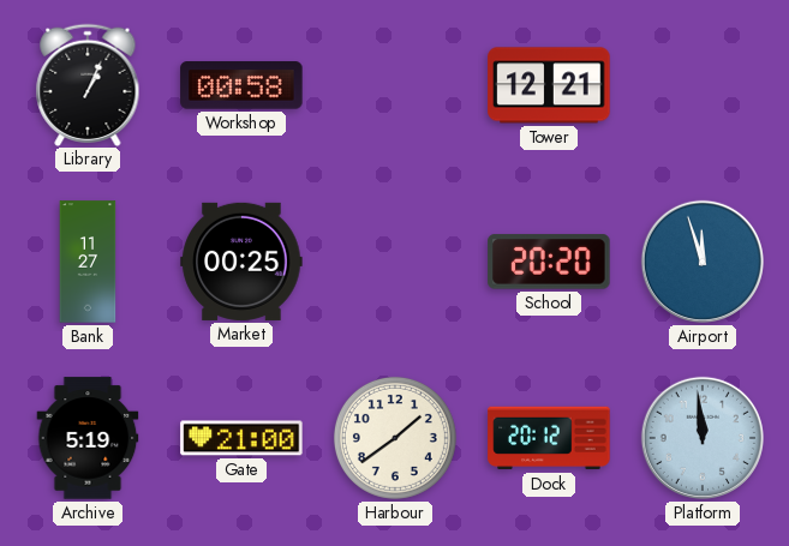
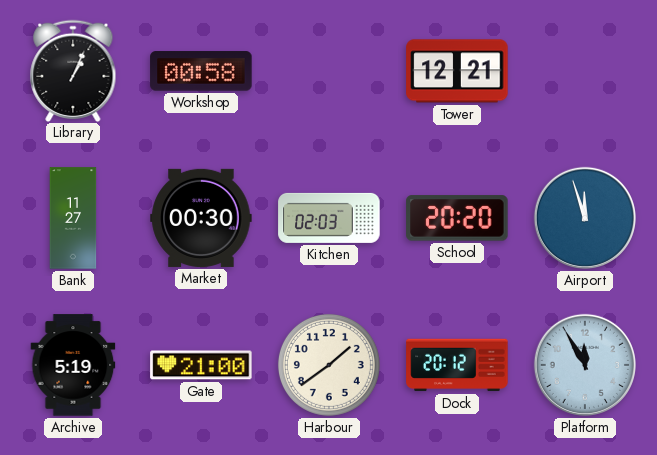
Market: 00:25 -> 00:30 (201, 218)
Kitchen: none -> 02:03 (329, 218)
Platform: 11:59 -> 11:55 (585, 365)
